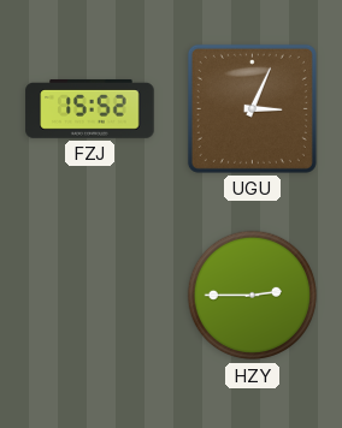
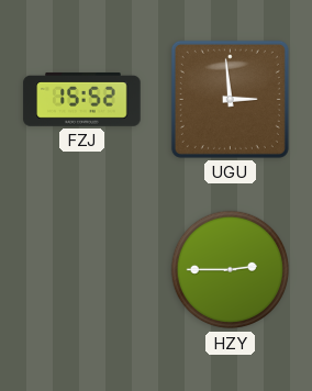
UGU: 3:04 -> 2:59 (230, 99)
